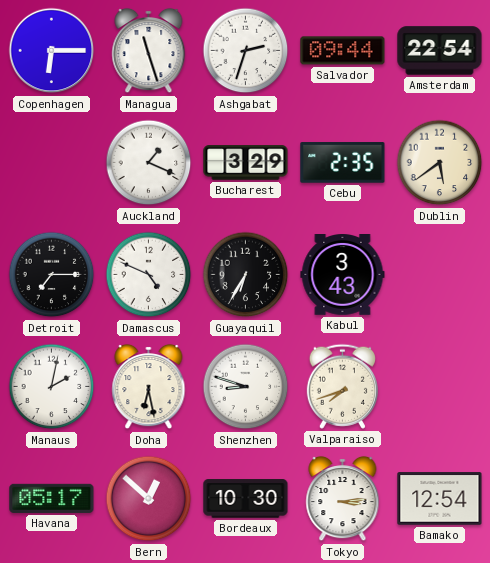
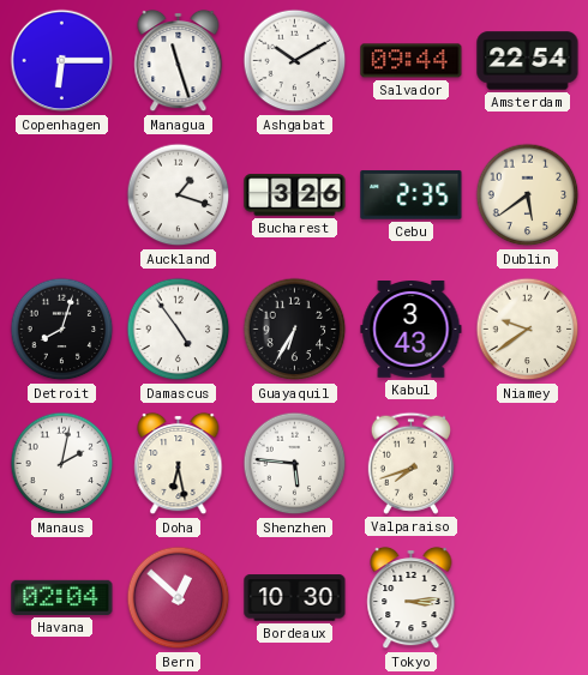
Ashgabat: 2:33 -> 10:10 (295, 61)
Auckland: 1:19 -> 1:18 (179, 195)
Bucharest: 3:29 -> 3:26 (295, 195)
Detroit: 7:15 -> 8:03 (62, 330)
Damascus: 4:49 -> 4:54 (179, 330)
Niamey: none -> 9:39 (528, 330)
Shenzhen: 8:48 -> 5:46 (295, 464)
Havana: 05:17 -> 02:04 (62, 597)
Bamako: 12:54 -> none (440, 499)
